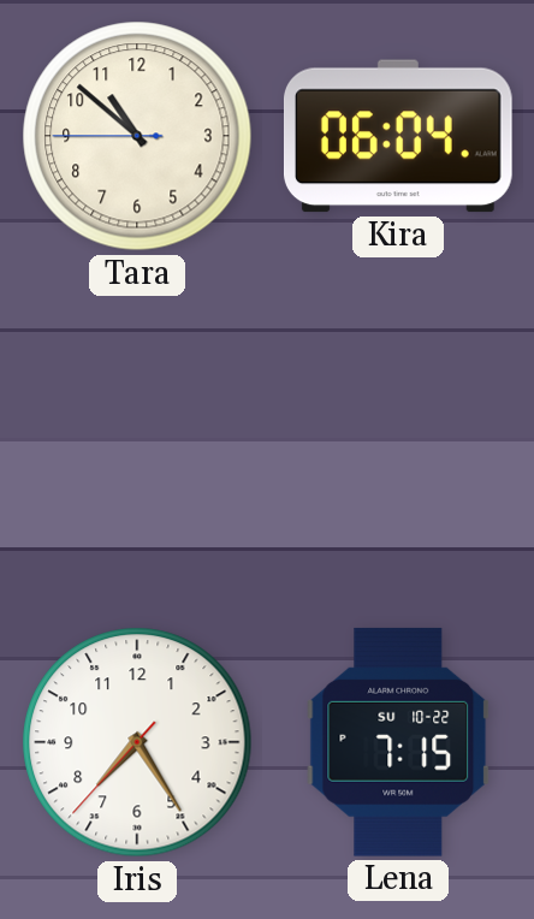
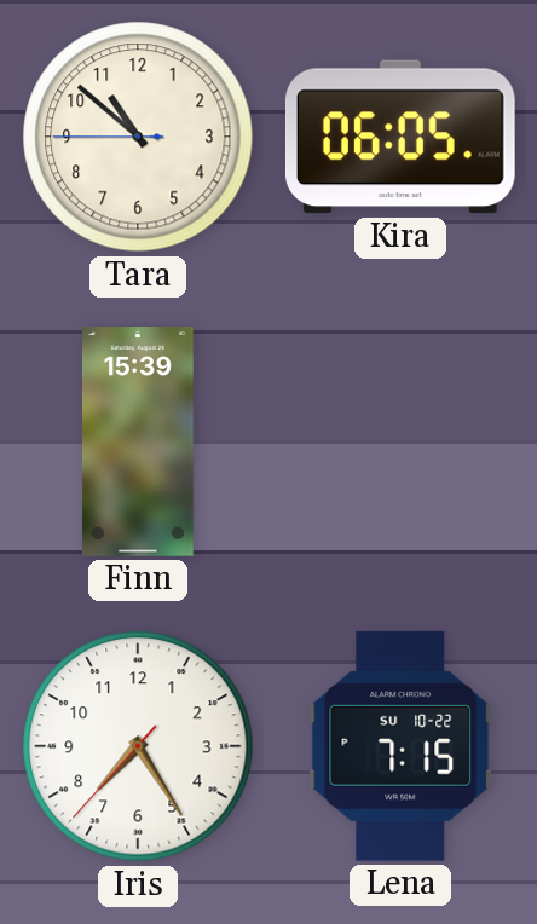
Kira: 06:04 -> 06:05 (400, 137)
Finn: none -> 15:39 (138, 443)
